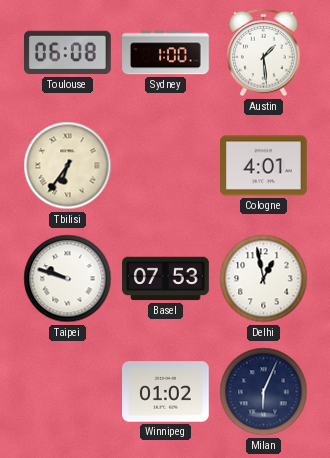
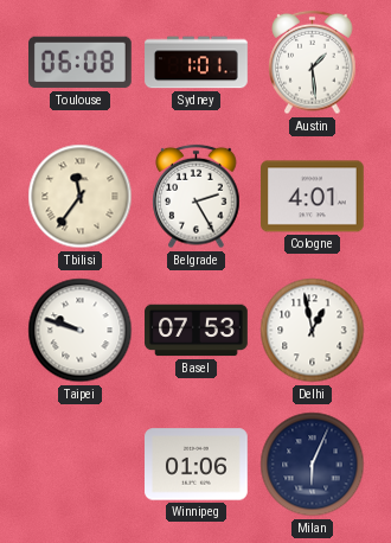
Sydney: 1:00 -> 1:01 (197, 63)
Tbilisi: 6:36 -> 11:36 (81, 197)
Belgrade: none -> 2:25 (197, 197)
Winnipeg: 01:02 -> 01:06 (197, 465)
